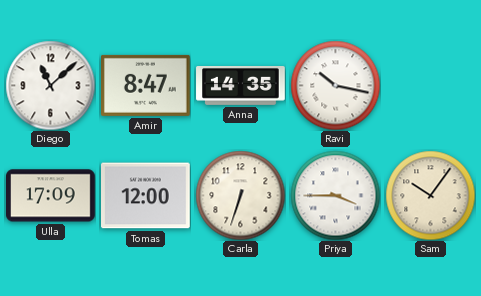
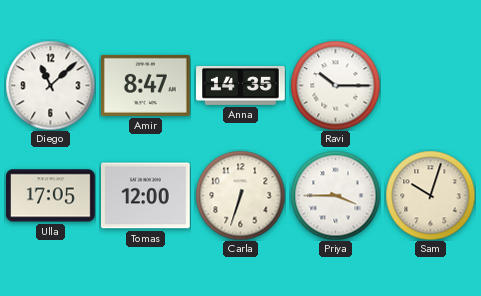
Ravi: 10:17 -> 10:15 (335, 85)
Ulla: 17:09 -> 17:05 (51, 196)
Sam: 10:06 -> 10:03 (430, 195)
